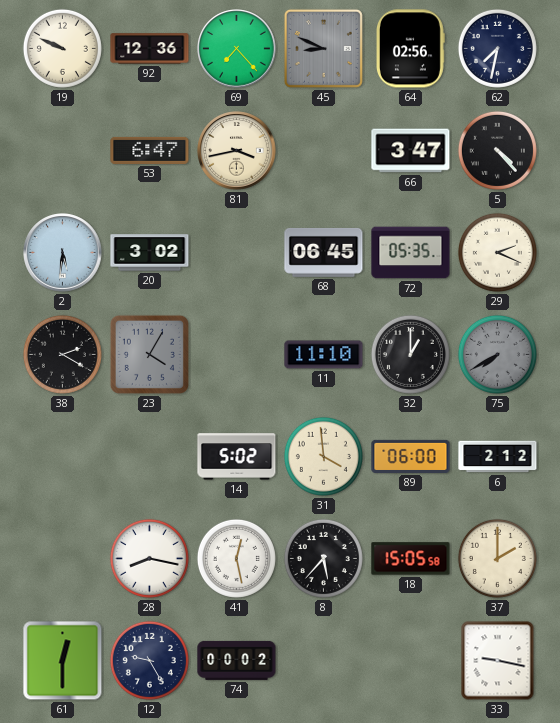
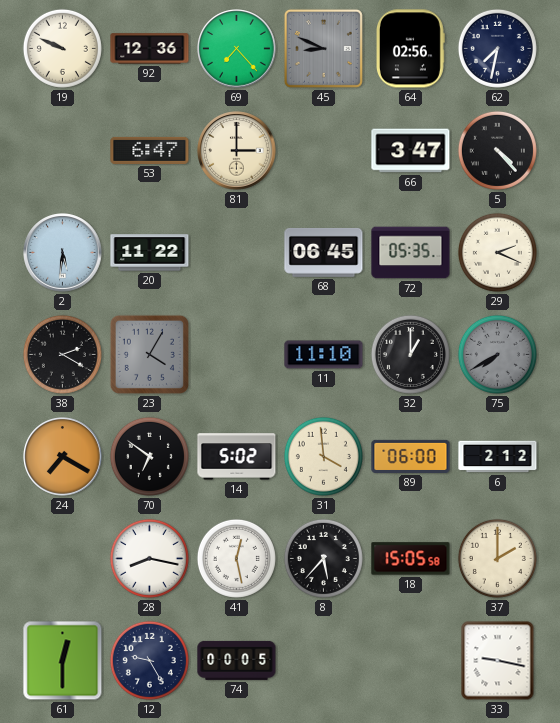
81: 3:43 -> 3:00 (237, 151)
20: 3:02 -> 11:22 (150, 253)
24: none -> 7:20 (63, 457)
70: none -> 6:51 (149, 456)
74: 00:02 -> 00:05 (237, 660)
